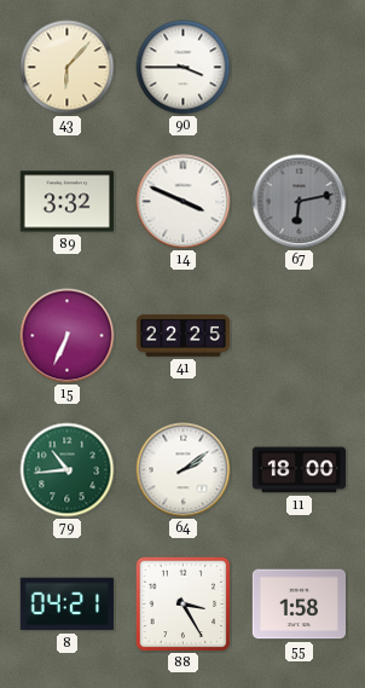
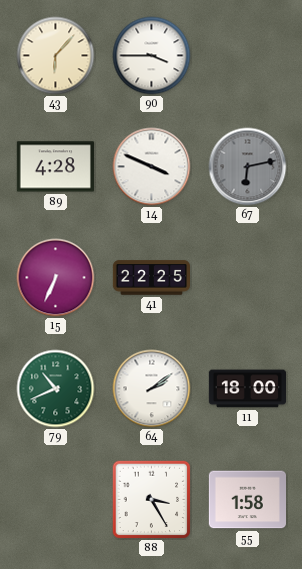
89: 3:32 -> 4:28 (55, 167)
79: 10:44 -> 10:41 (56, 389)
8: 04:21 -> none (66, 605)
